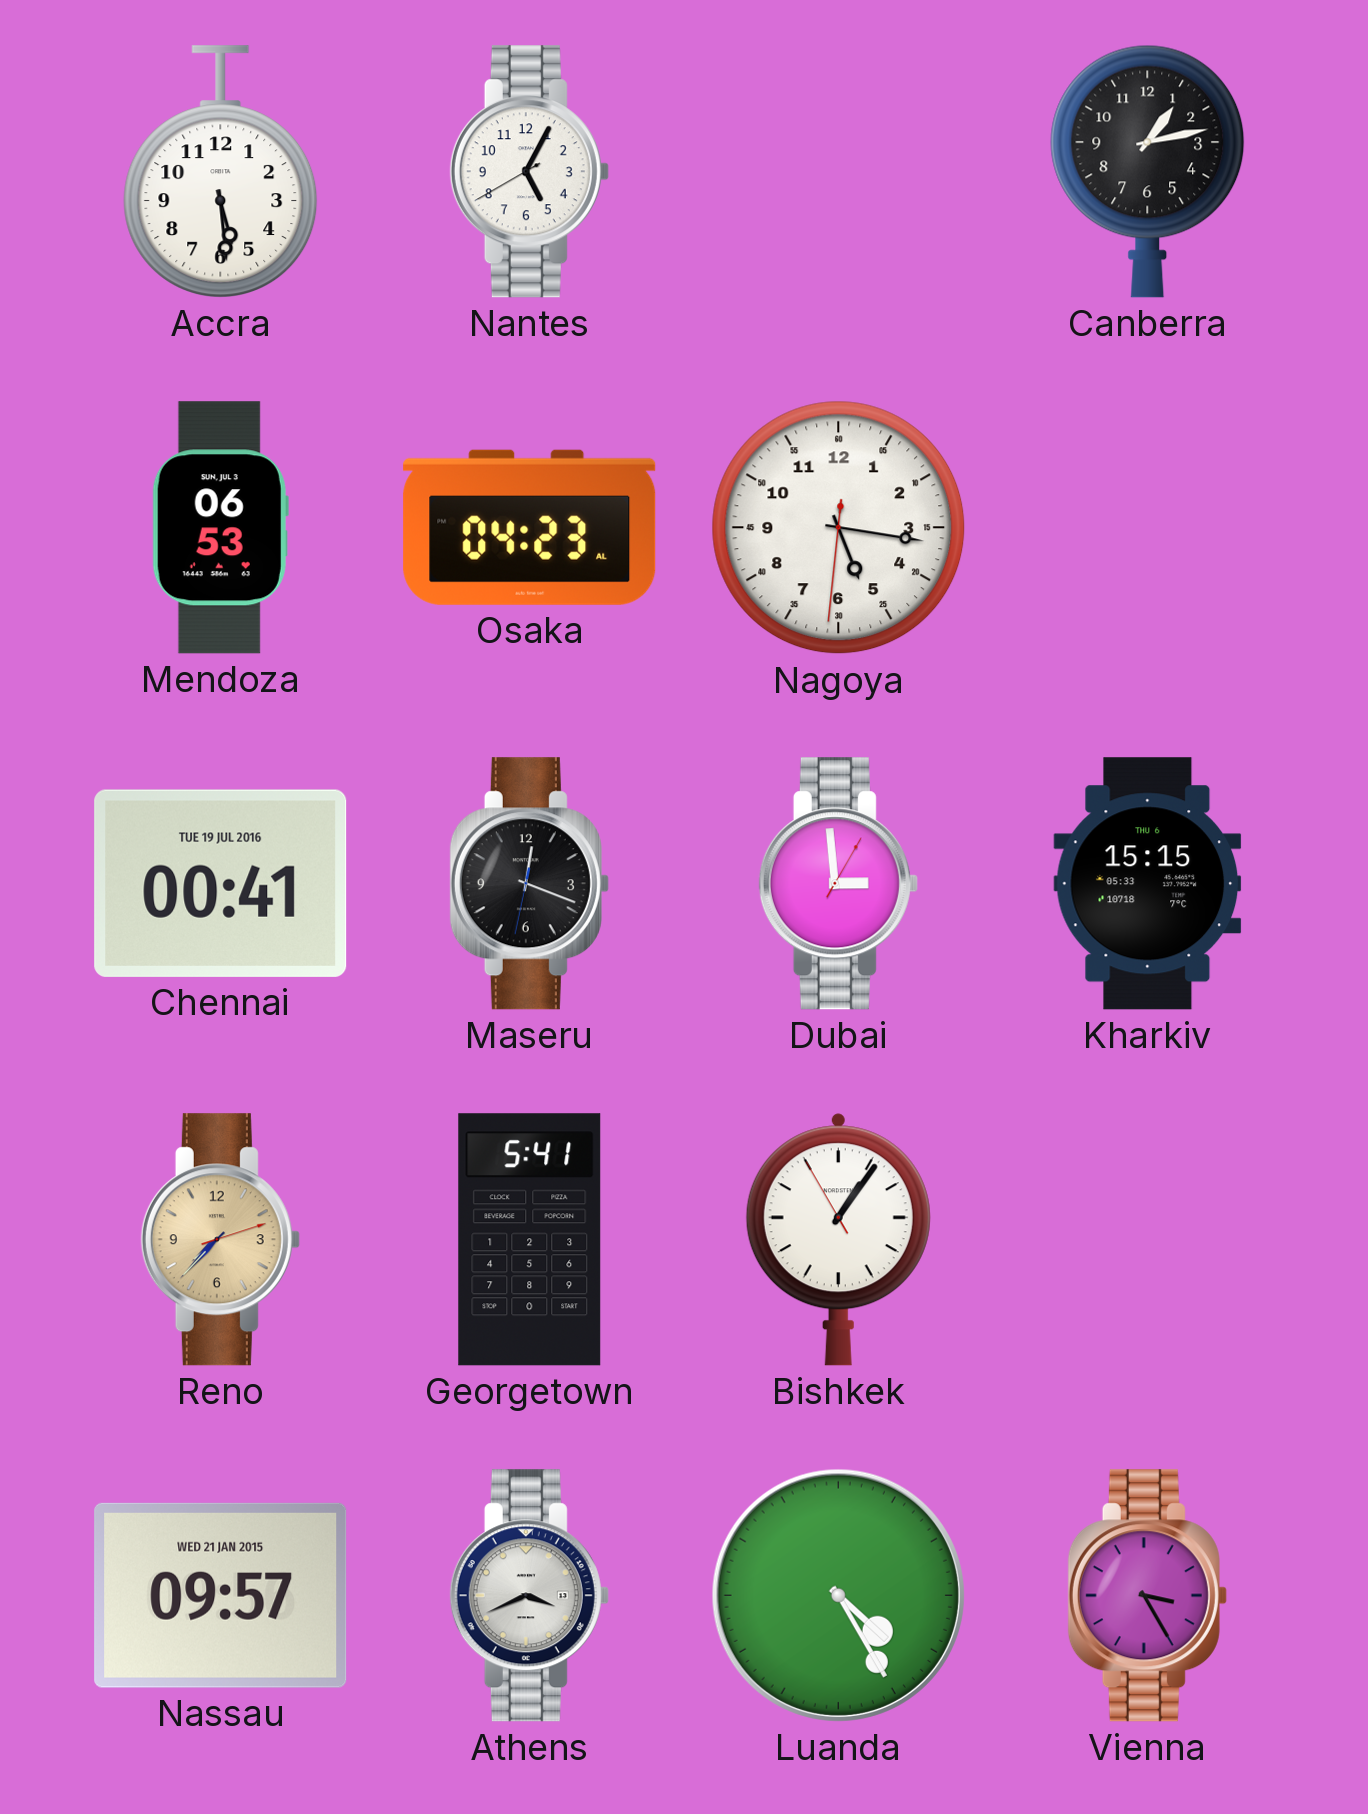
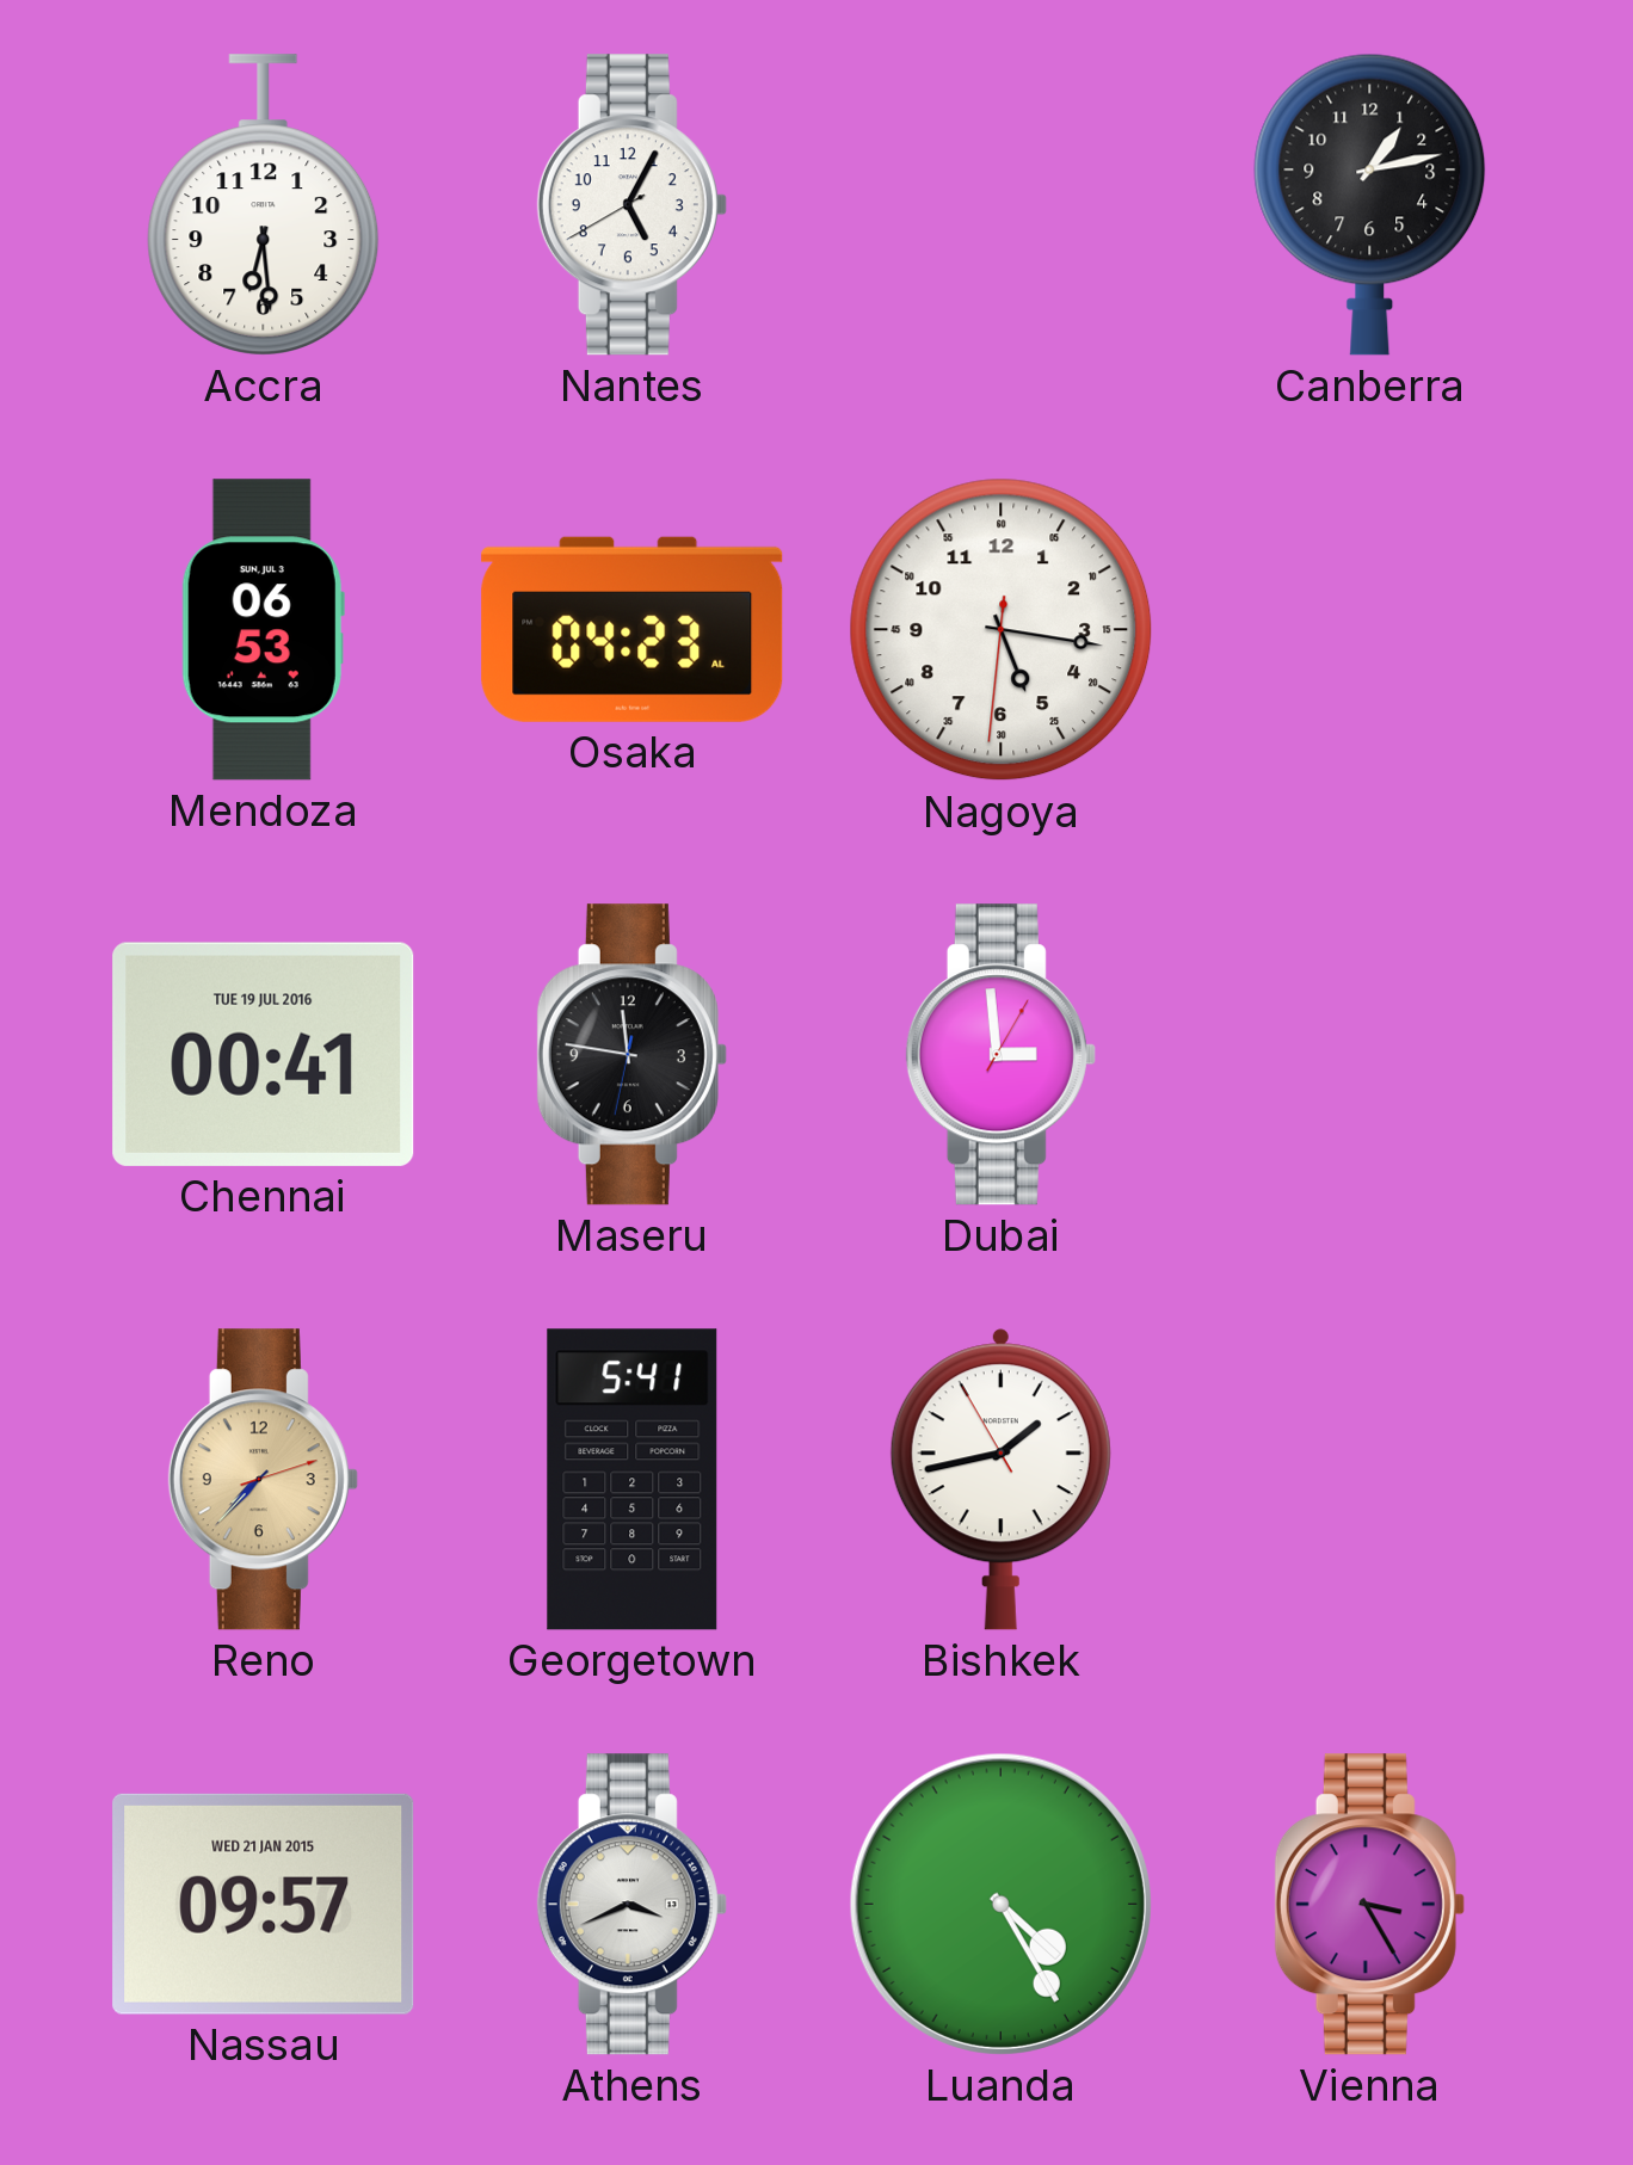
Accra: 5:29 -> 6:29 (264, 205)
Maseru: 12:18 -> 11:46 (631, 1055)
Kharkiv: 15:15 -> none (1148, 884)
Bishkek: 1:05 -> 1:42 (1000, 1479)
